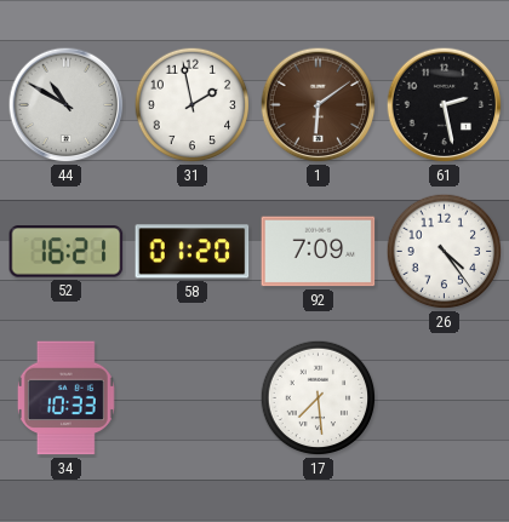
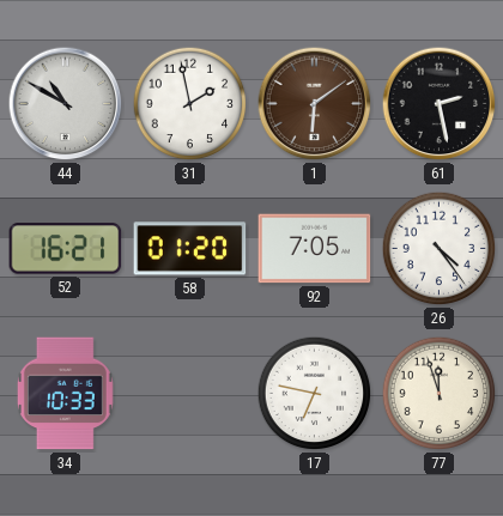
92: 7:09 -> 7:05 (315, 249)
17: 7:29 -> 6:47 (315, 394)
77: none -> 11:57 (440, 394)
